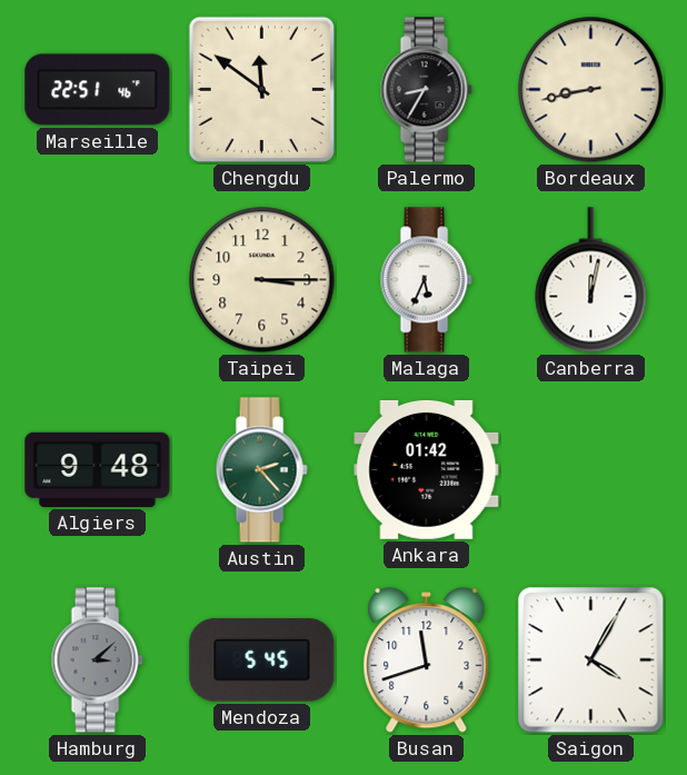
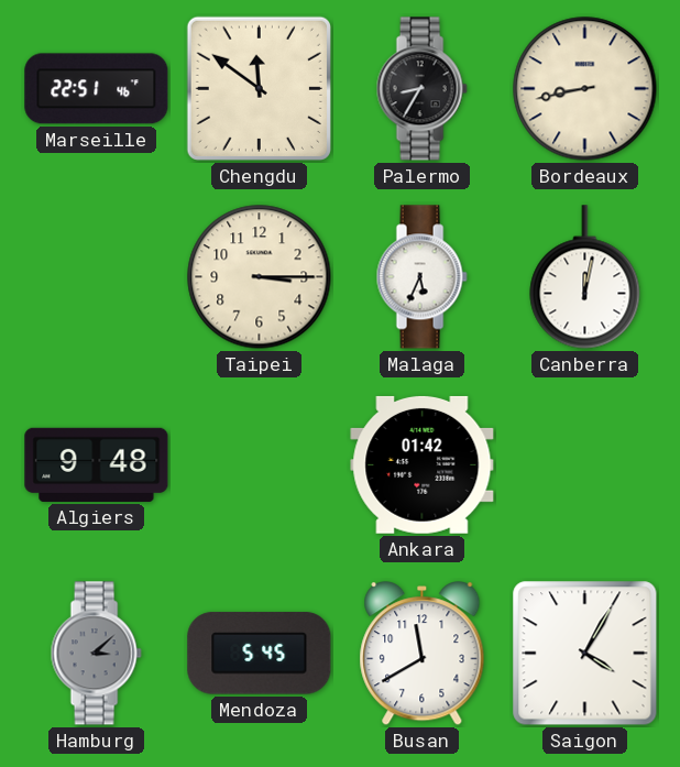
Austin: 2:23 -> none (261, 470)
Busan: 11:42 -> 11:40 (423, 654)
